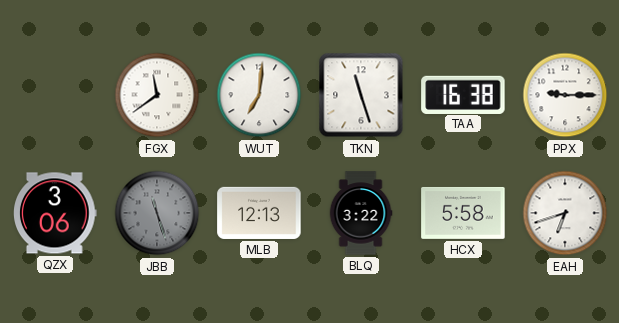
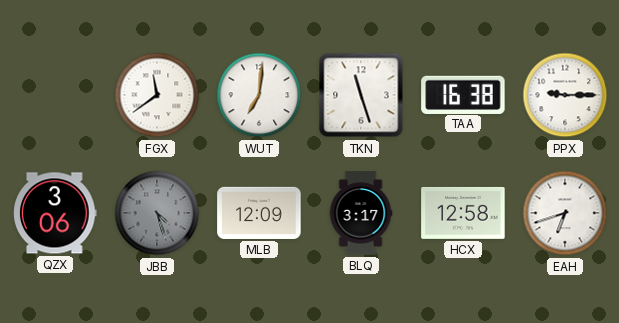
JBB: 11:27 -> 4:27 (157, 213)
MLB: 12:13 -> 12:09 (259, 213)
BLQ: 3:22 -> 3:17 (361, 213)
HCX: 5:58 -> 12:58 (463, 213)
